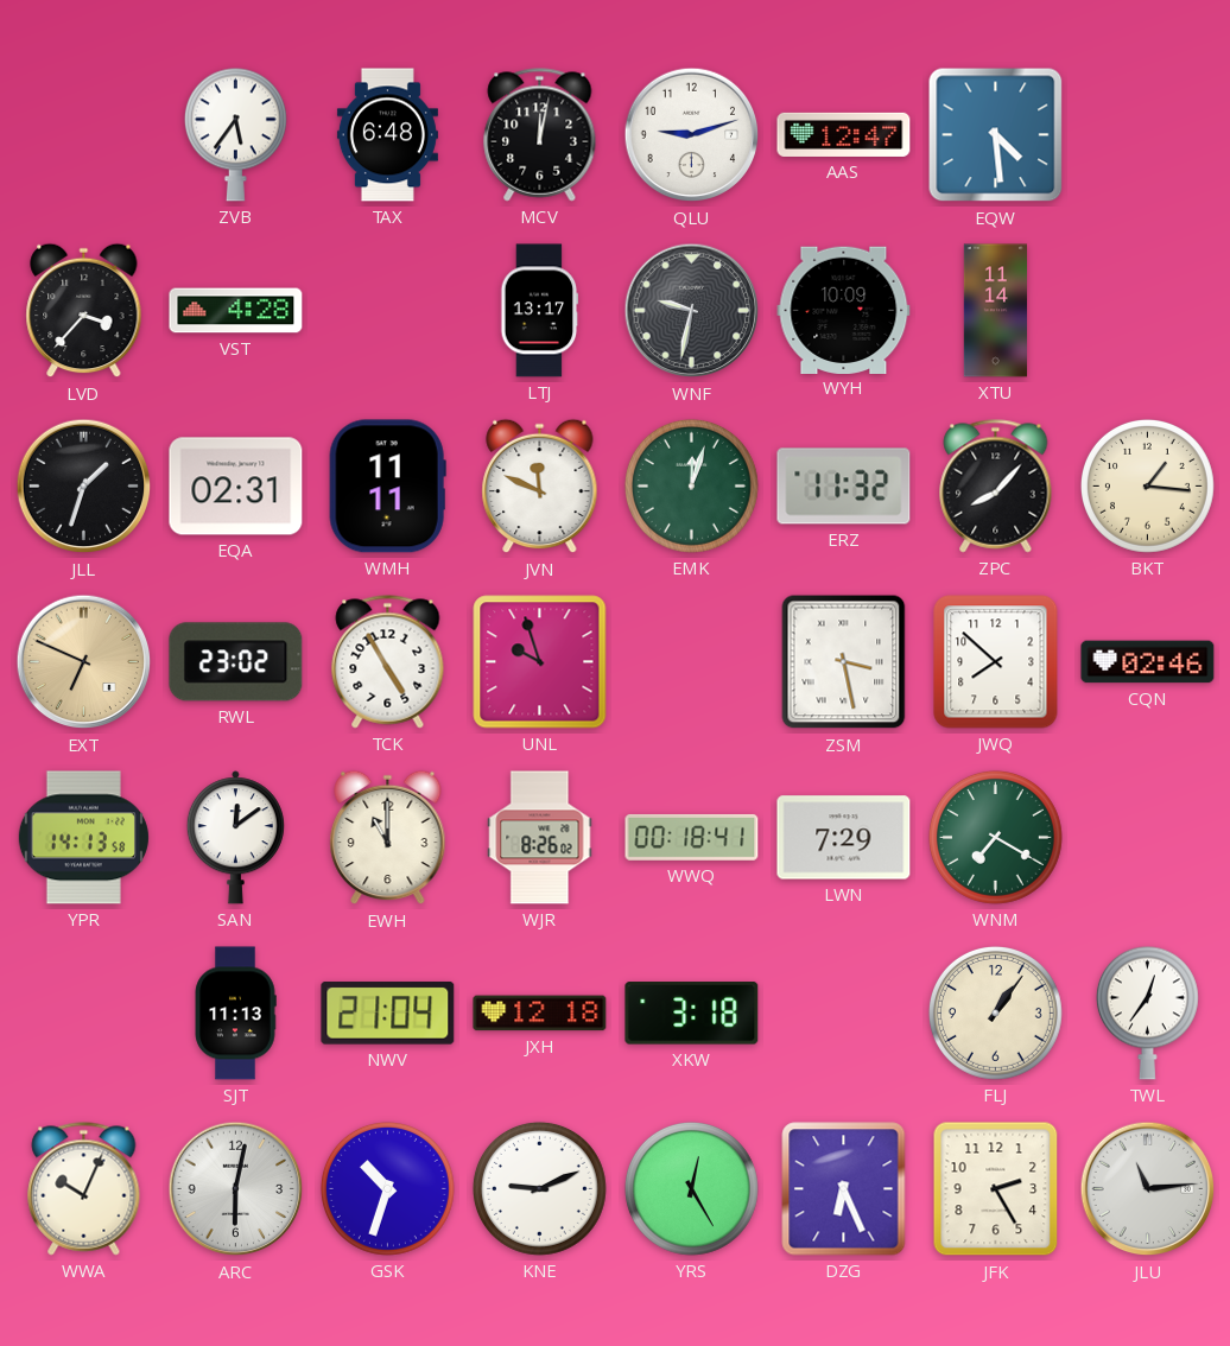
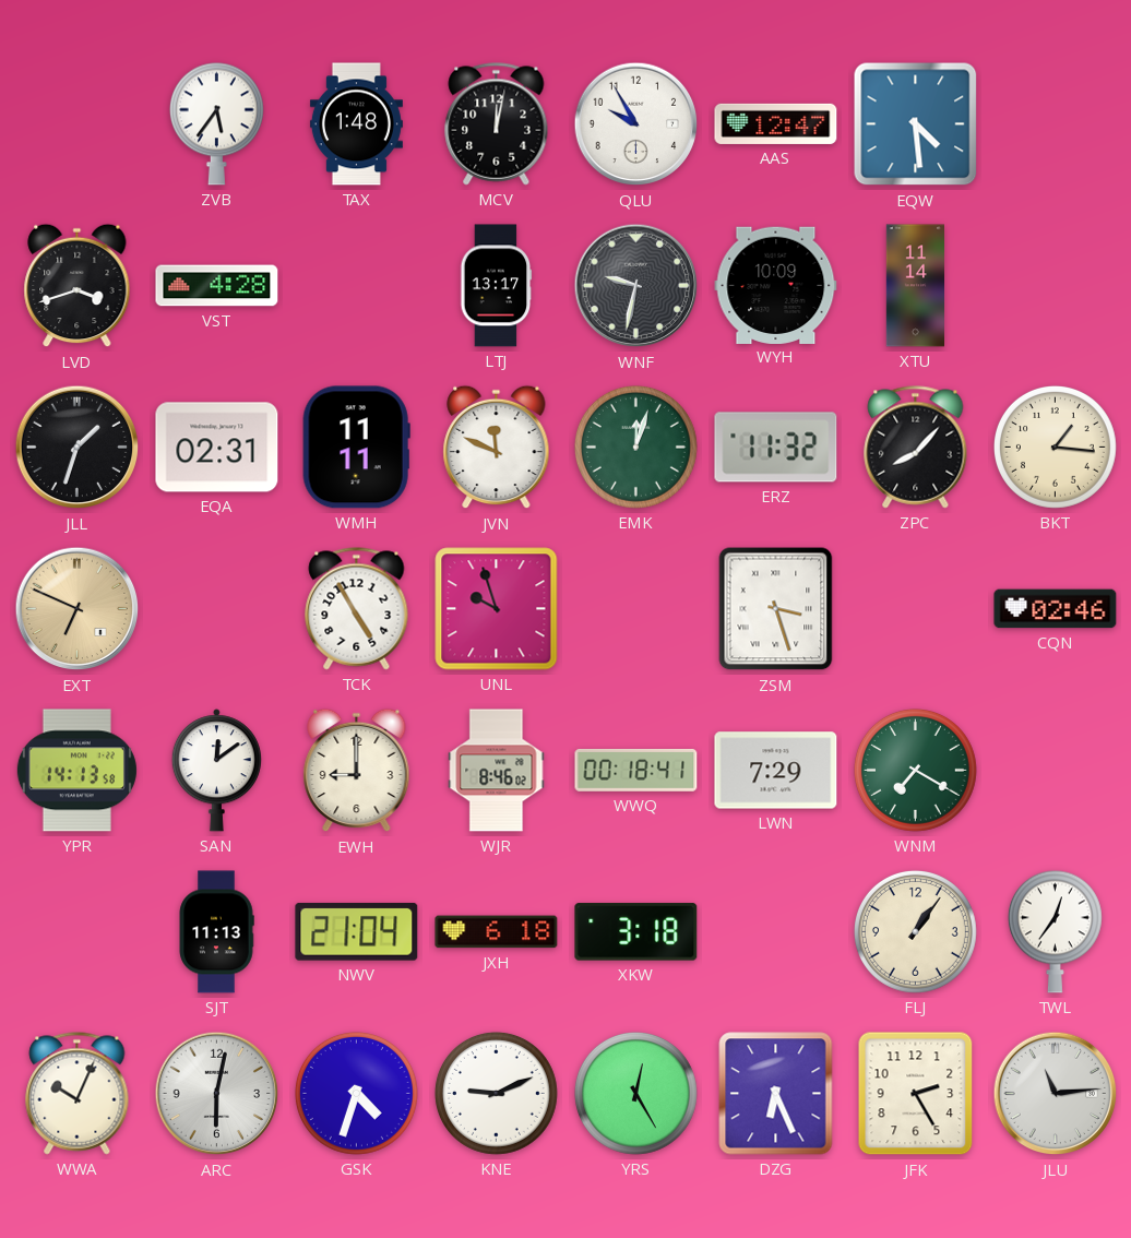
TAX: 6:48 -> 1:48 (356, 124)
QLU: 9:12 -> 9:55 (636, 124)
LVD: 3:37 -> 3:42 (78, 286)
RWL: 23:02 -> none (236, 662)
ZSM: 3:28 -> 3:27 (776, 609)
JWQ: 7:52 -> none (996, 662)
EWH: 11:00 -> 9:00 (357, 771)
WJR: 8:26 -> 8:46 (497, 771)
JXH: 12:18 -> 6:18 (497, 932)
GSK: 10:33 -> 4:33 (356, 1093)
